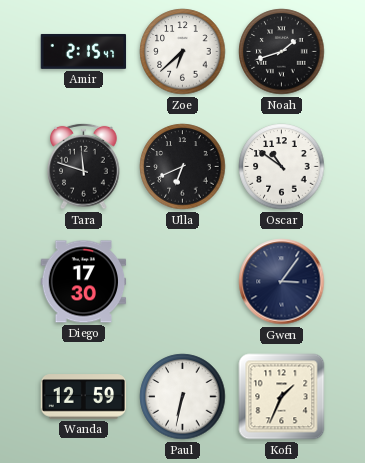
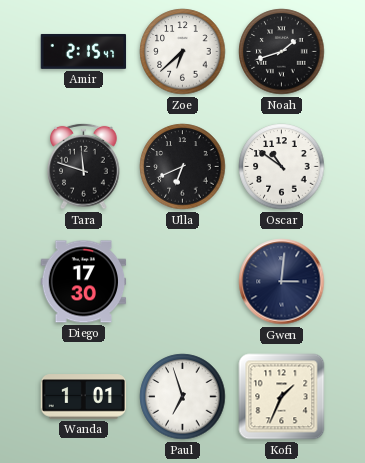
Gwen: 3:06 -> 3:01 (282, 282)
Wanda: 12:59 -> 1:01 (84, 397)
Paul: 6:32 -> 6:57 (183, 397)
